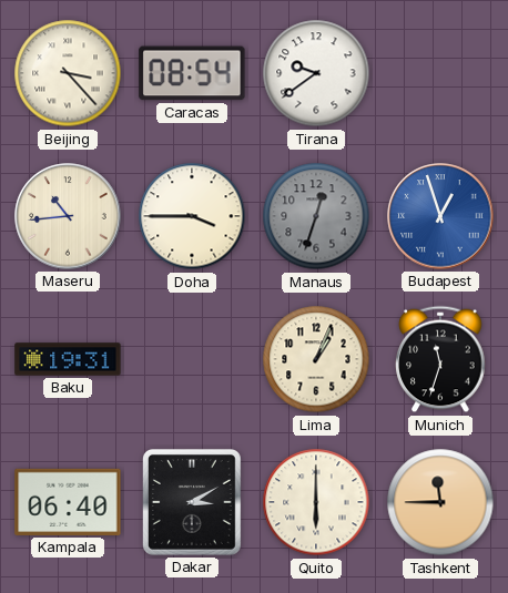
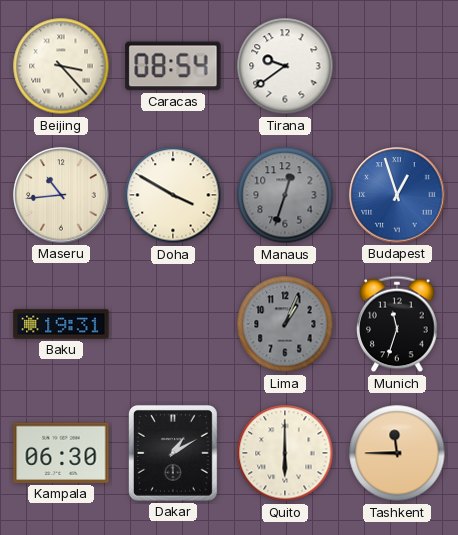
Doha: 3:45 -> 3:50 (173, 195)
Lima dial: cream -> grey (285, 324)
Kampala: 06:40 -> 06:30 (61, 453)
Dakar: 3:10 -> 1:10 (173, 453)
